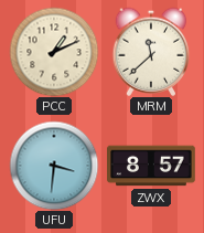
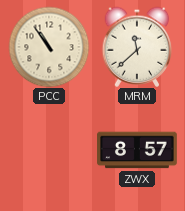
PCC: 1:11 -> 10:54 (49, 47)
UFU: 3:31 -> none (54, 166)
